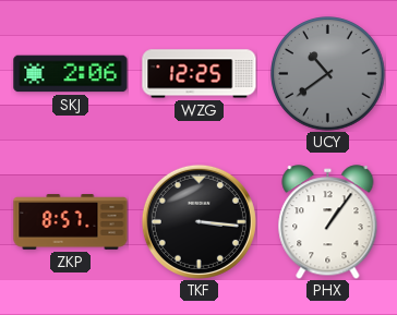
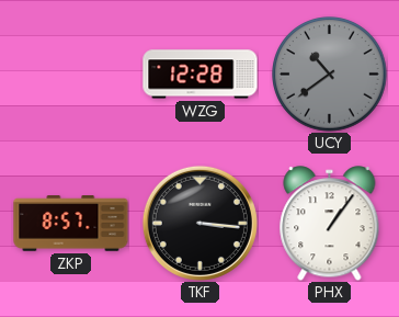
SKJ: 2:06 -> none (71, 74)
WZG: 12:25 -> 12:28 (201, 75)
